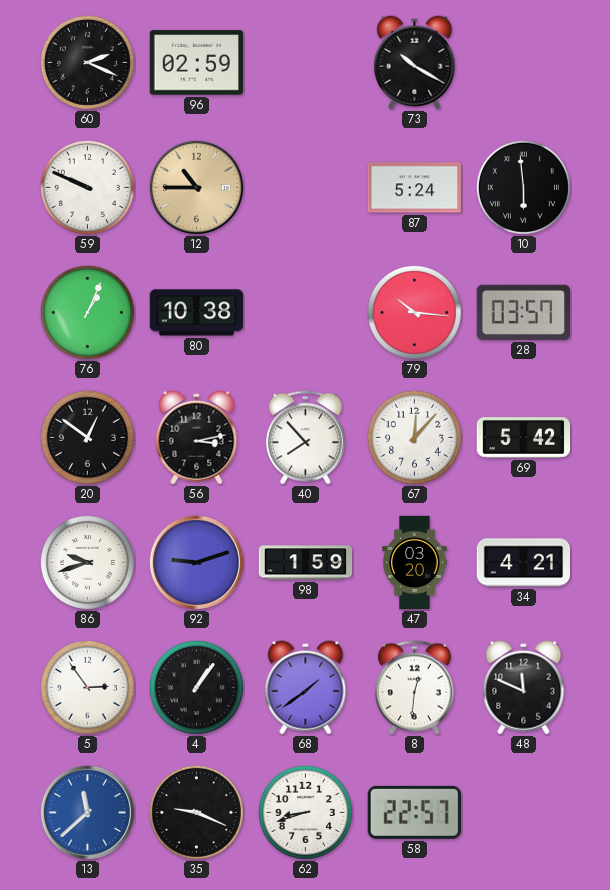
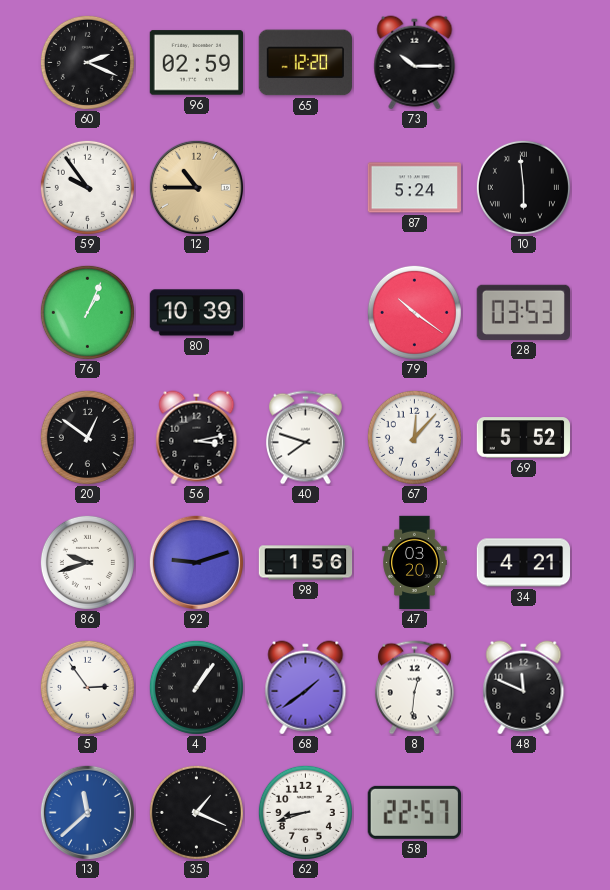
65: none -> 12:20 (305, 63)
73: 10:20 -> 10:15 (415, 63)
59: 9:49 -> 9:54 (87, 187)
80: 10:38 -> 10:39 (196, 313)
79: 10:16 -> 10:21 (414, 312)
28: 03:57 -> 03:53 (523, 312)
40: 7:53 -> 7:48 (305, 438)
69: 5:42 -> 5:52 (524, 438)
98: 1:59 -> 1:56 (306, 563)
35: 9:19 -> 1:19 (196, 812)
